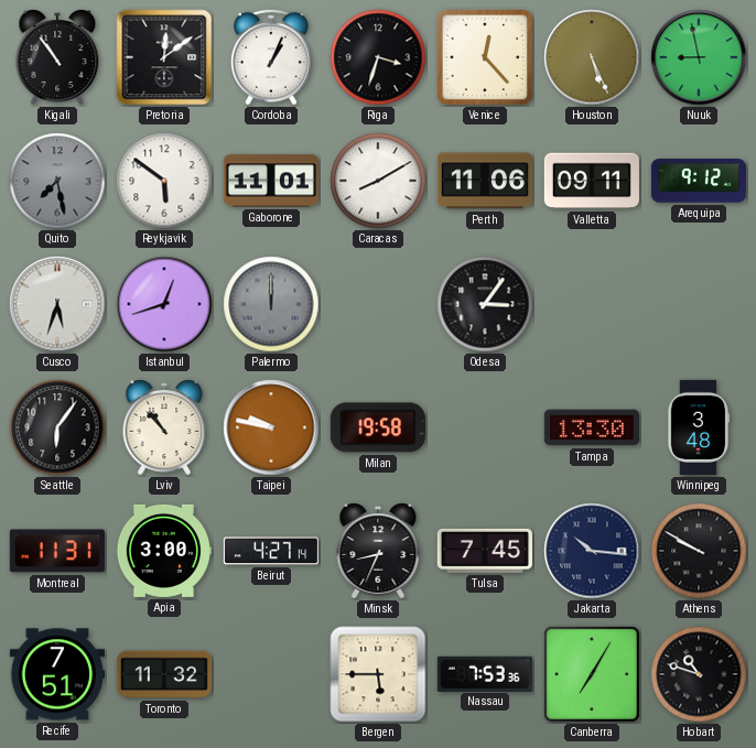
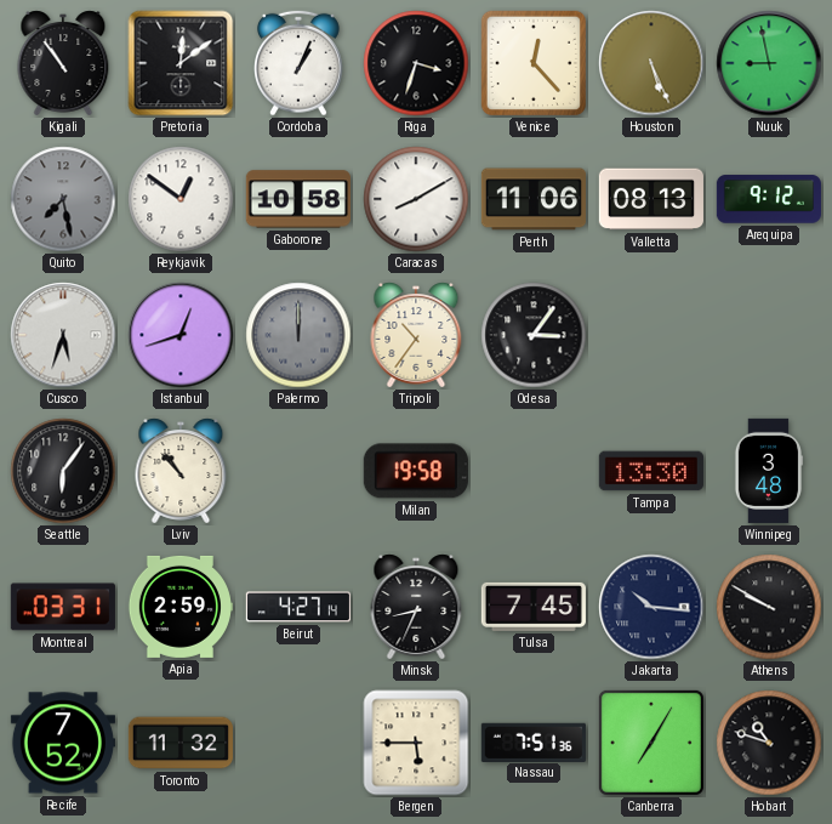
Reykjavik: 5:51 -> 12:51 (181, 199)
Gaborone: 11:01 -> 10:58 (298, 199)
Valletta: 09:11 -> 08:13 (651, 199)
Tripoli: none -> 10:36 (416, 335)
Taipei: 9:47 -> none (271, 427)
Montreal: 11:31 -> 03:31 (63, 607)
Apia: 3:00 -> 2:59 (179, 607)
Recife: 7:51 -> 7:52 (63, 743)
Nassau: 7:53 -> 7:51 (534, 741)
